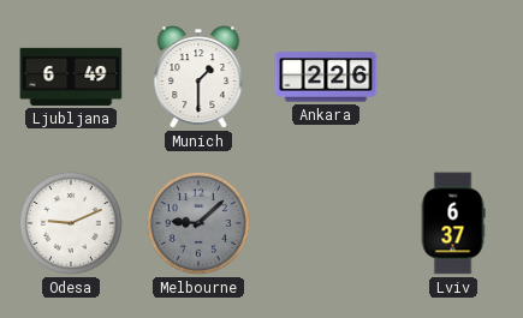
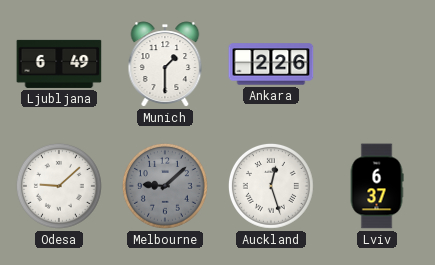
Odesa: 9:11 -> 9:08 (59, 186)
Auckland: none -> 12:27 (271, 186)
